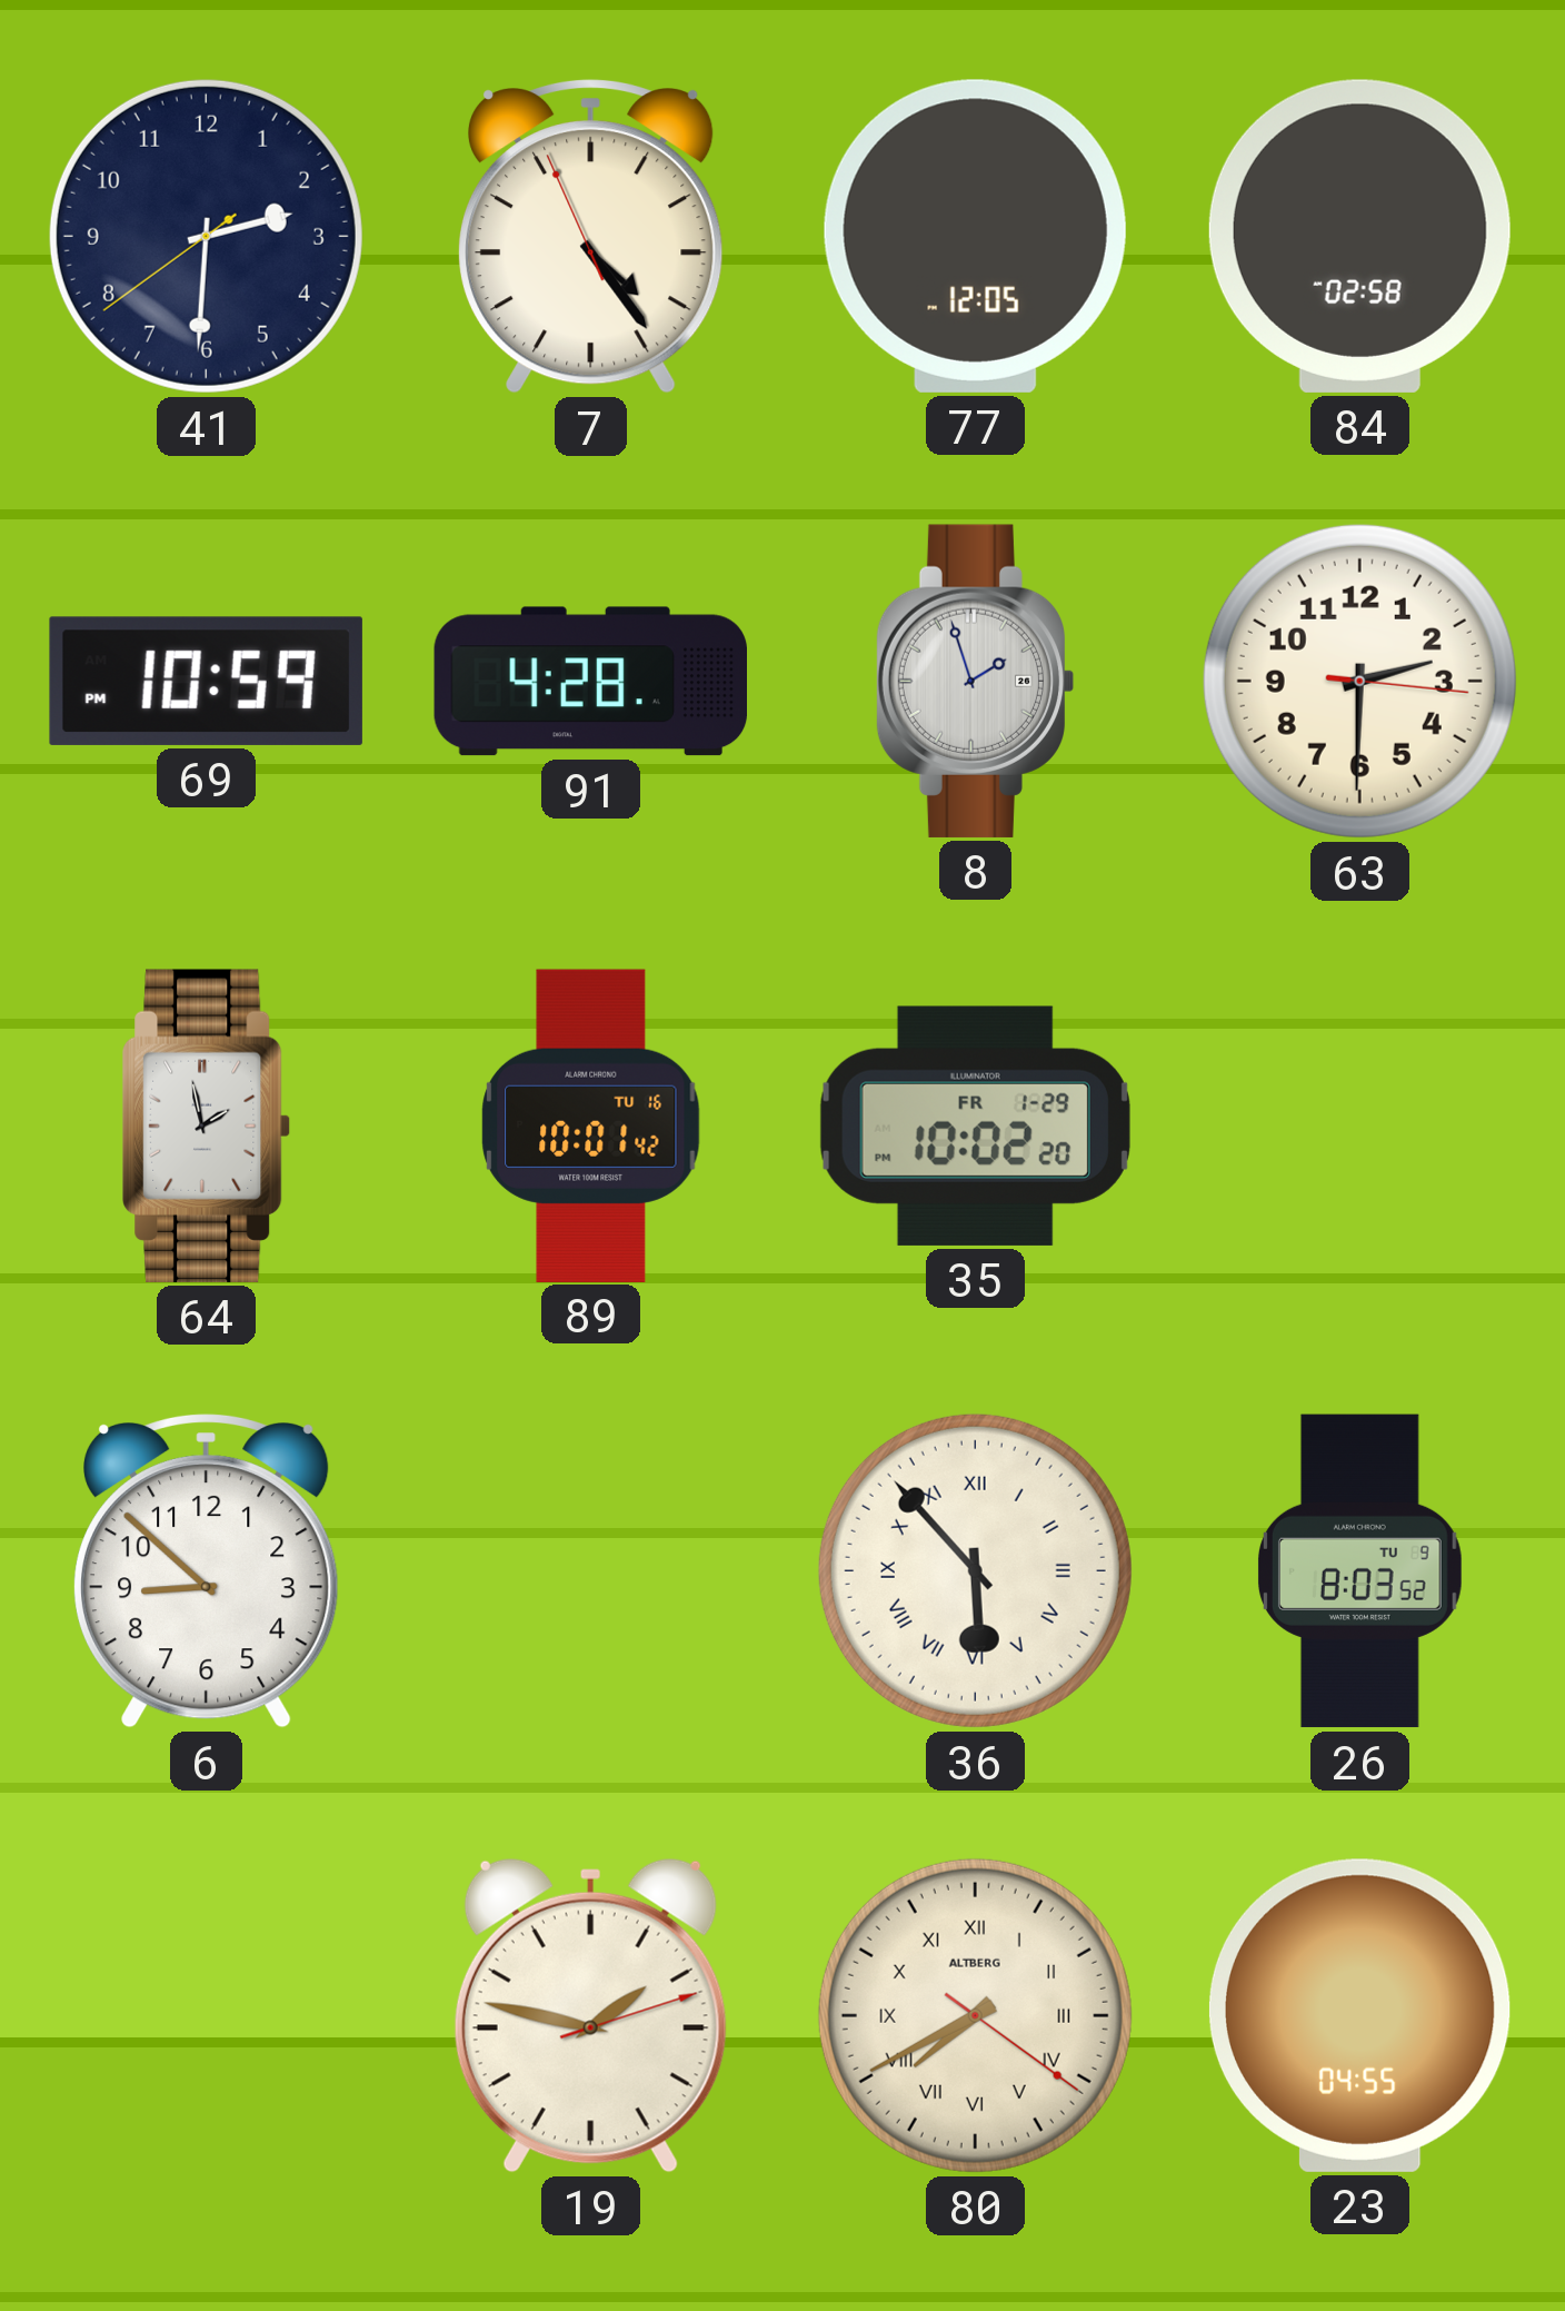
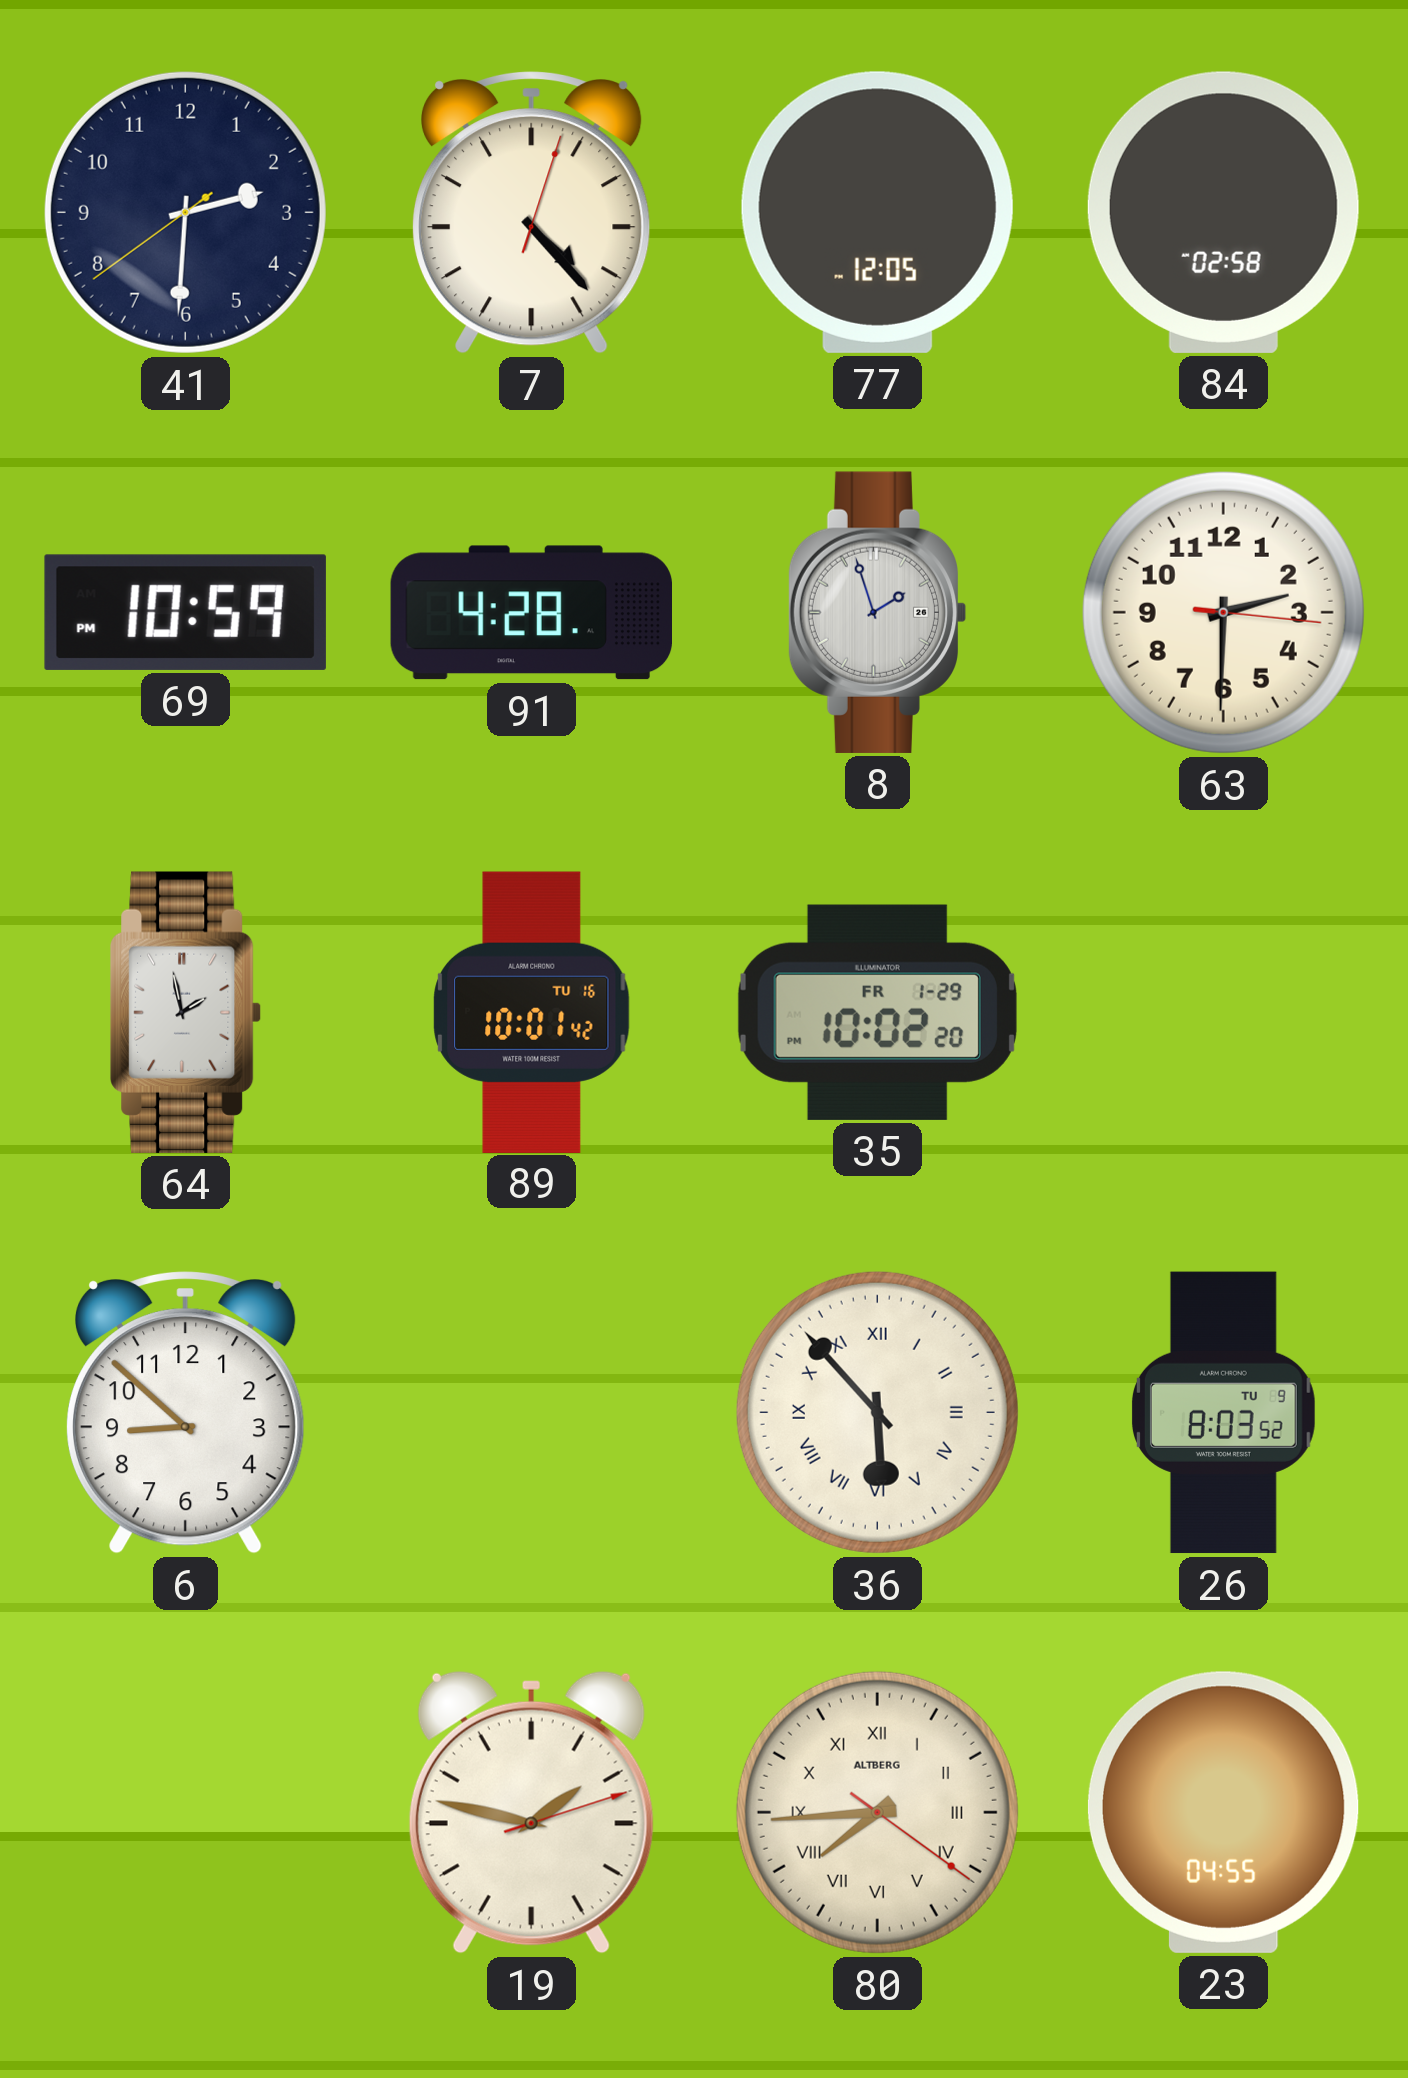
7: 4:23:56 -> 4:23:03 (532, 212)
80: 7:40 -> 7:44 (877, 1812)
